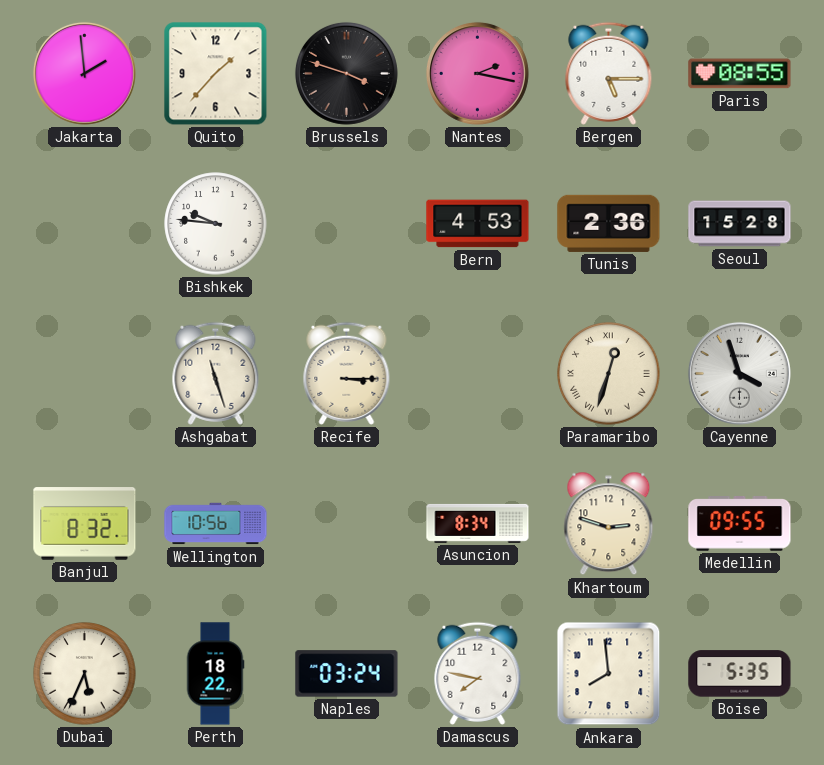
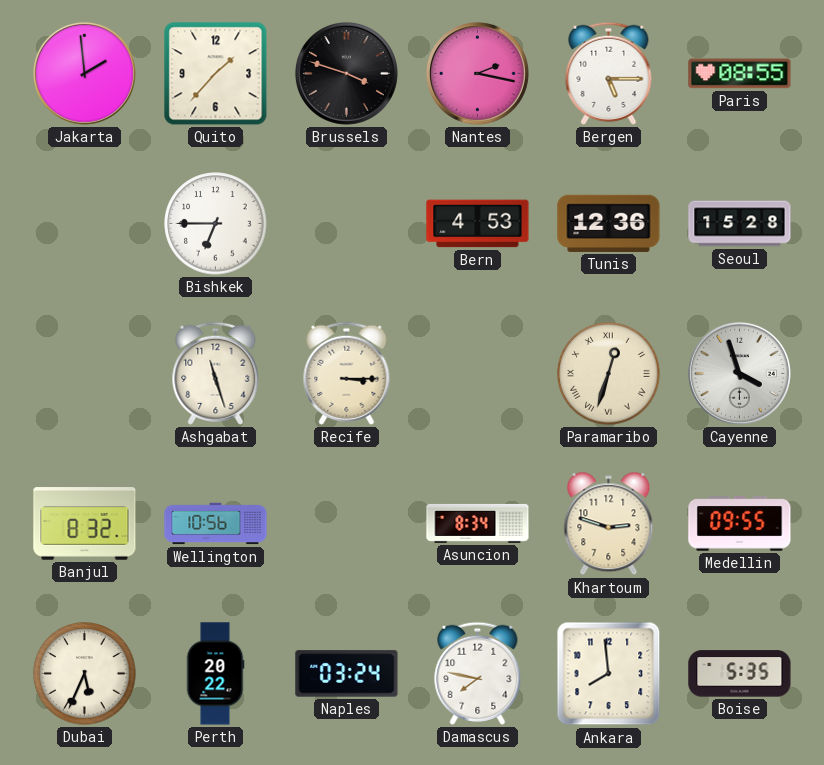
Bishkek: 9:46 -> 6:45 (216, 224)
Tunis: 2:36 -> 12:36 (609, 223)
Perth: 18:22 -> 20:22 (215, 674)
